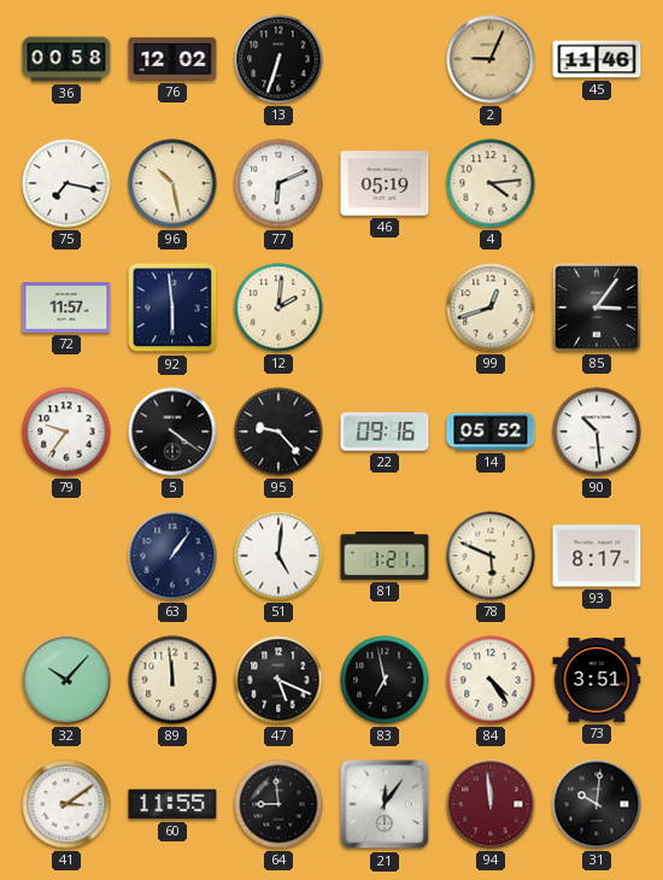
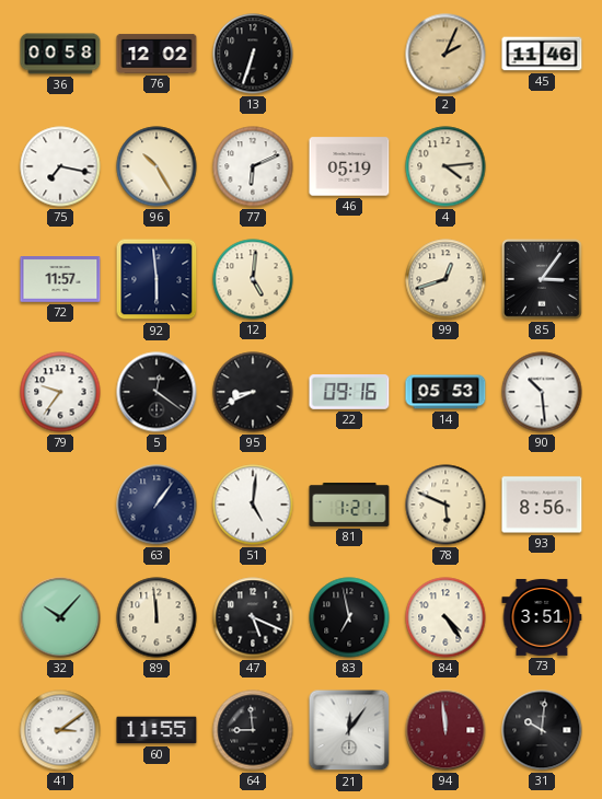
2: 9:04 -> 2:04 (445, 54)
96: 10:28 -> 10:25 (157, 166)
12: 2:01 -> 5:01 (253, 279)
5: 4:21 -> 12:21 (157, 392)
95: 9:23 -> 8:41 (253, 392)
14: 05:52 -> 05:53 (445, 392)
93: 8:17 -> 8:56 (542, 505)
